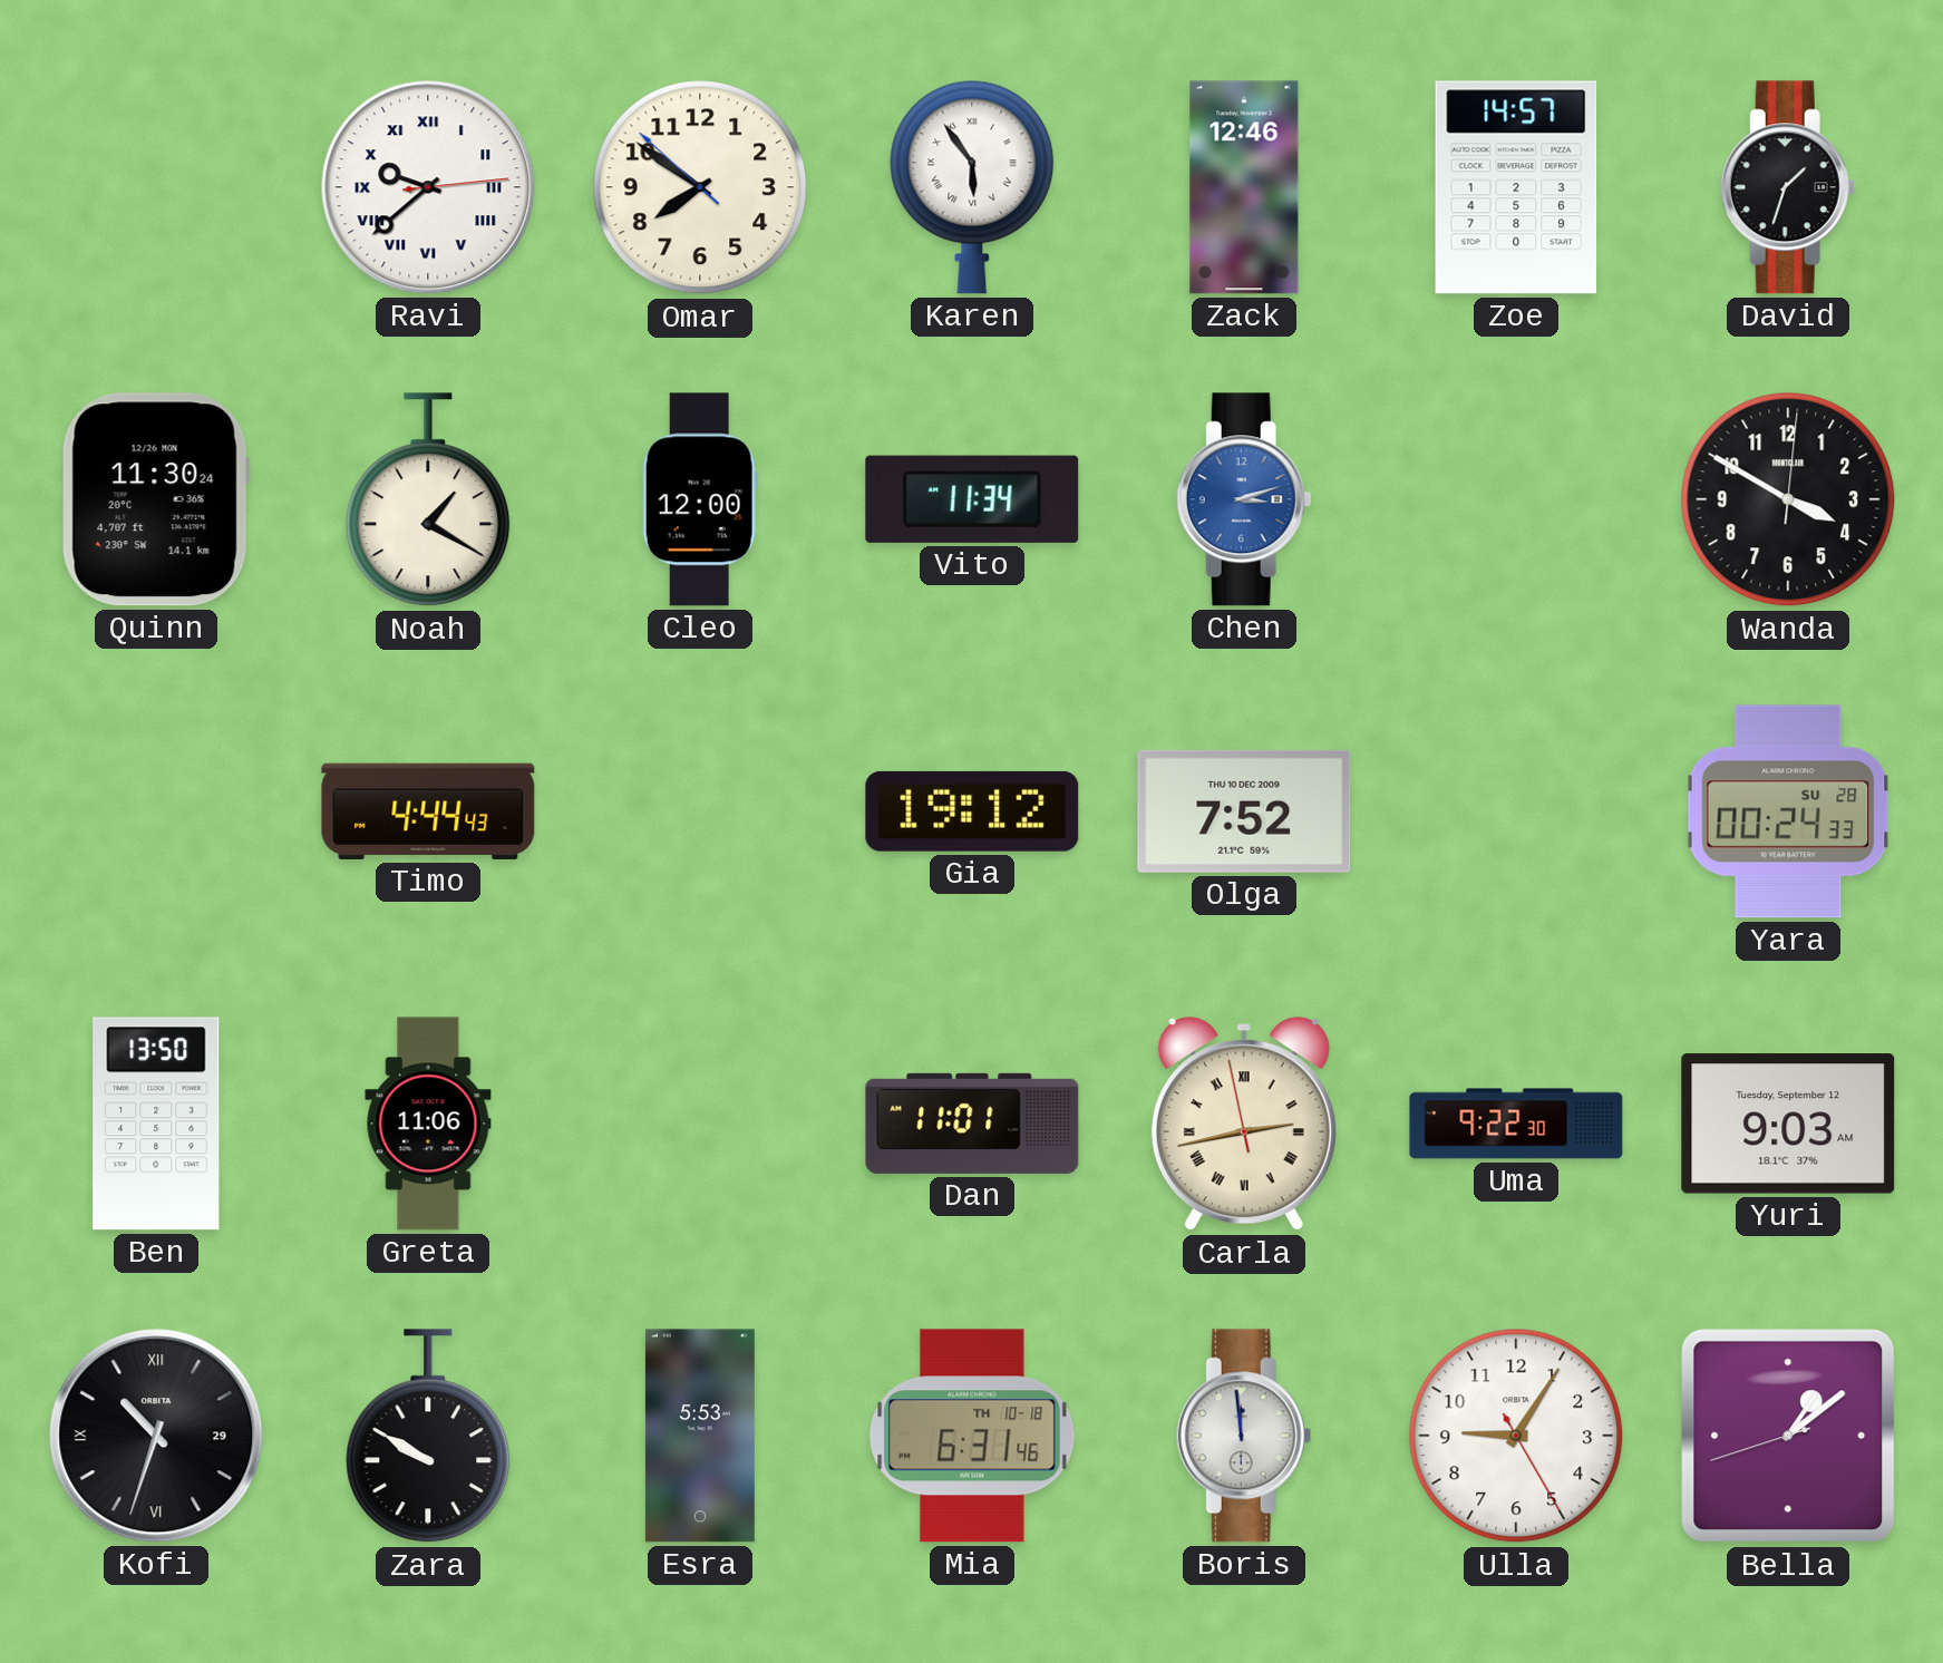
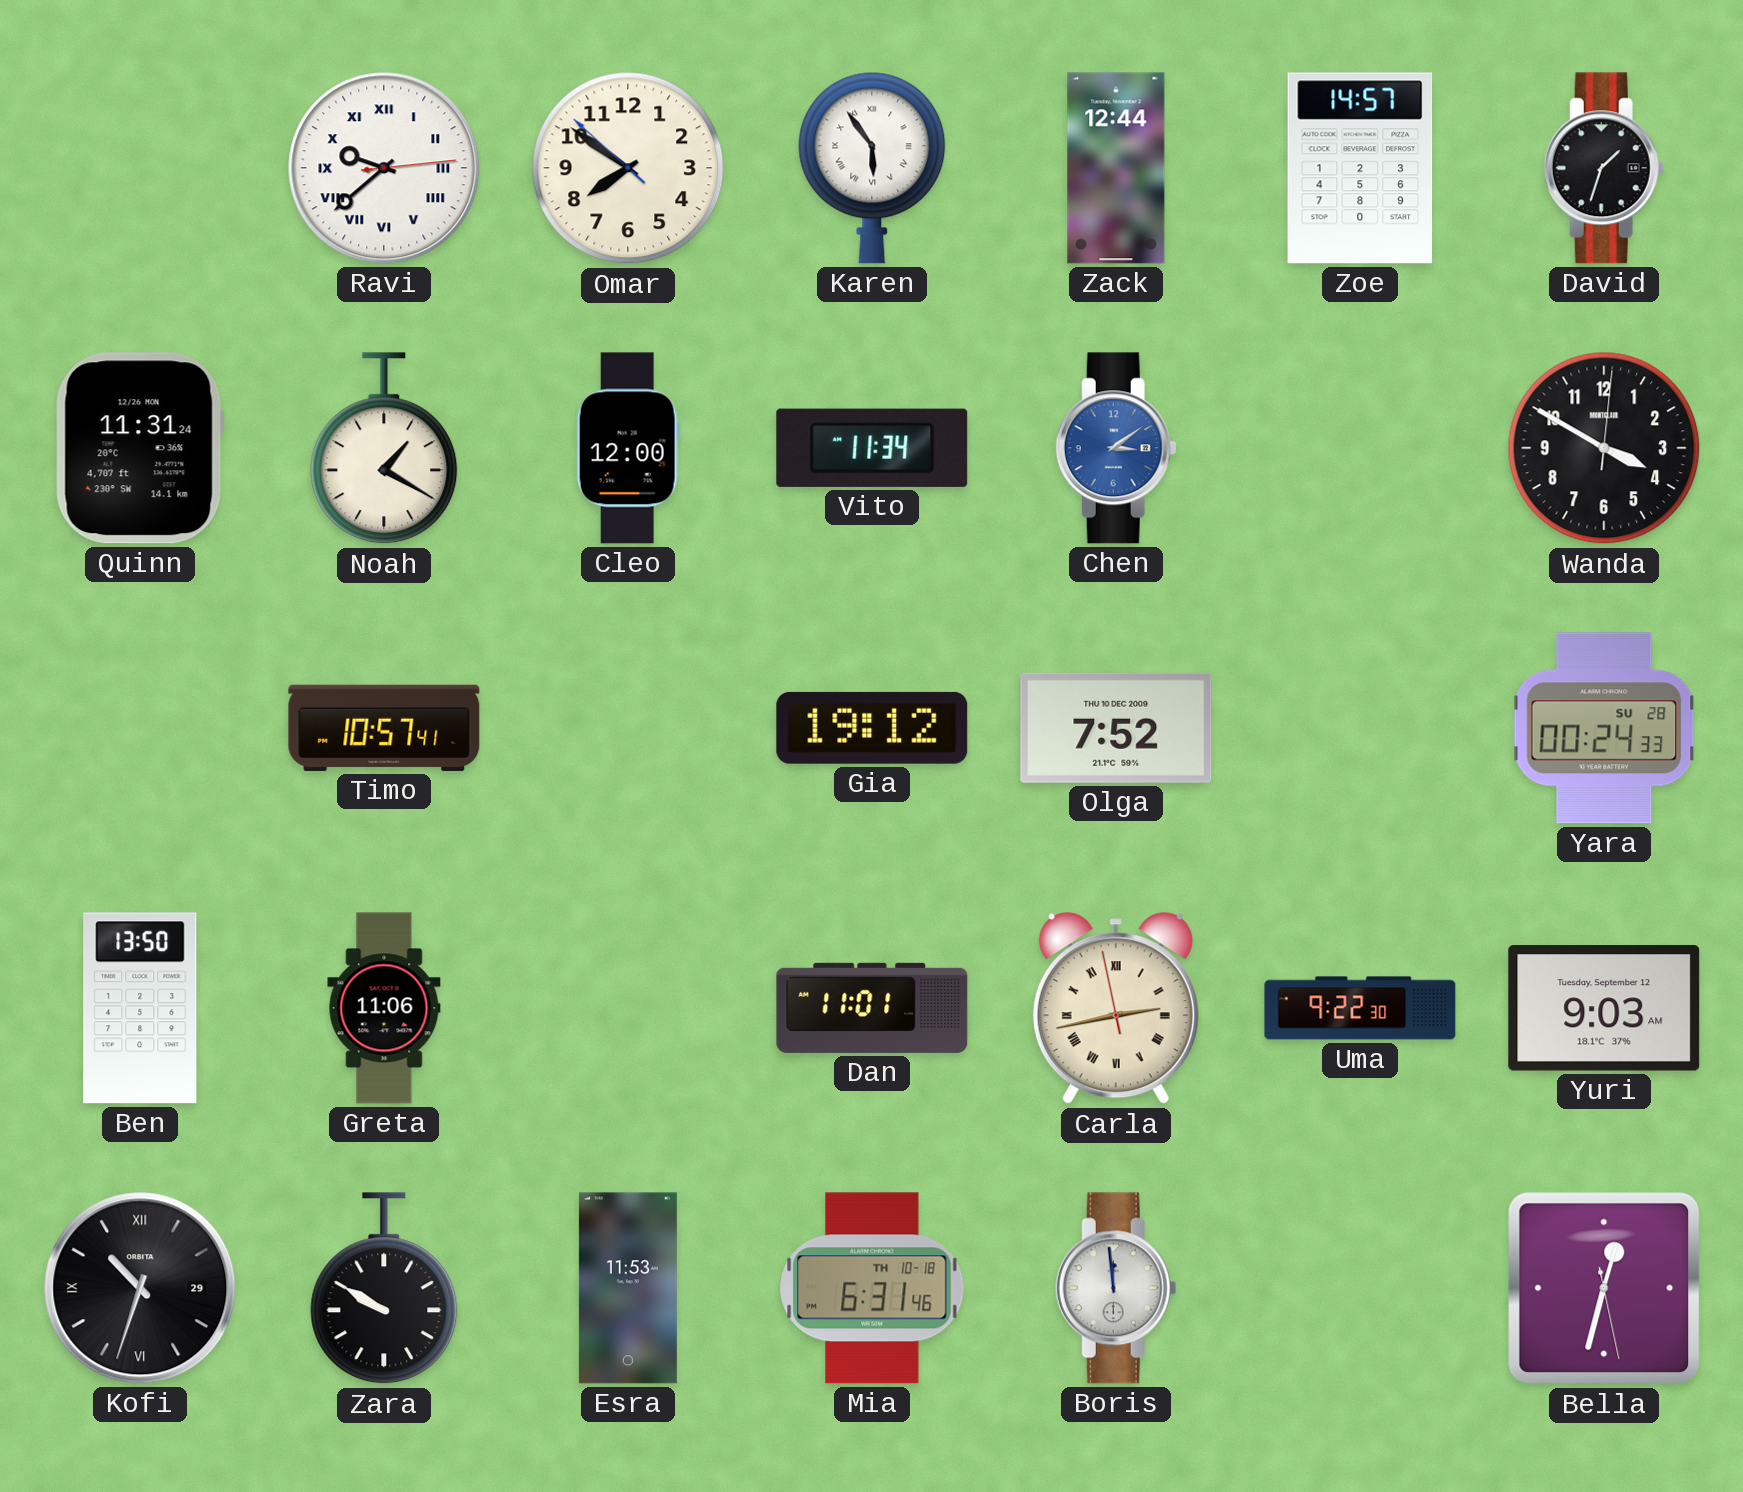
Zack: 12:46 -> 12:44 (1116, 168)
Quinn: 11:30 -> 11:31 (140, 448)
Chen: 3:12 -> 3:09 (1116, 448)
Timo: 4:44 -> 10:57 (384, 728)
Esra: 5:53 -> 11:53 (628, 1288)
Ulla: 9:05 -> none (1516, 1436)
Bella: 1:08 -> 12:32 (1604, 1288)
